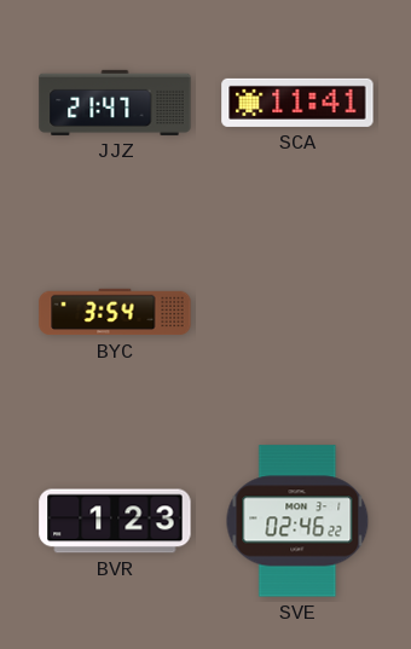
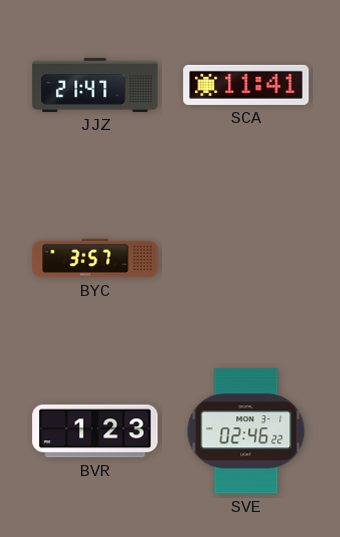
BYC: 3:54 -> 3:57 (95, 258)
